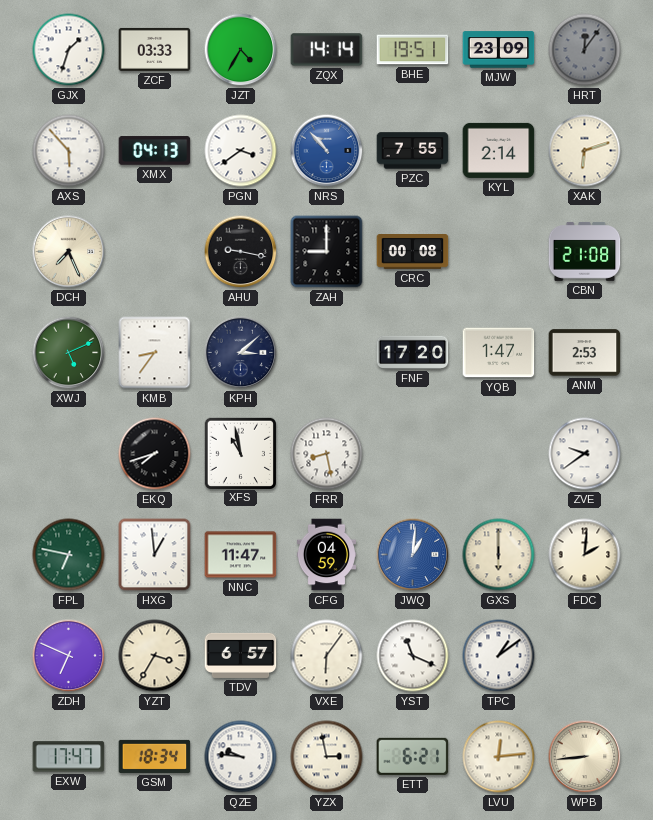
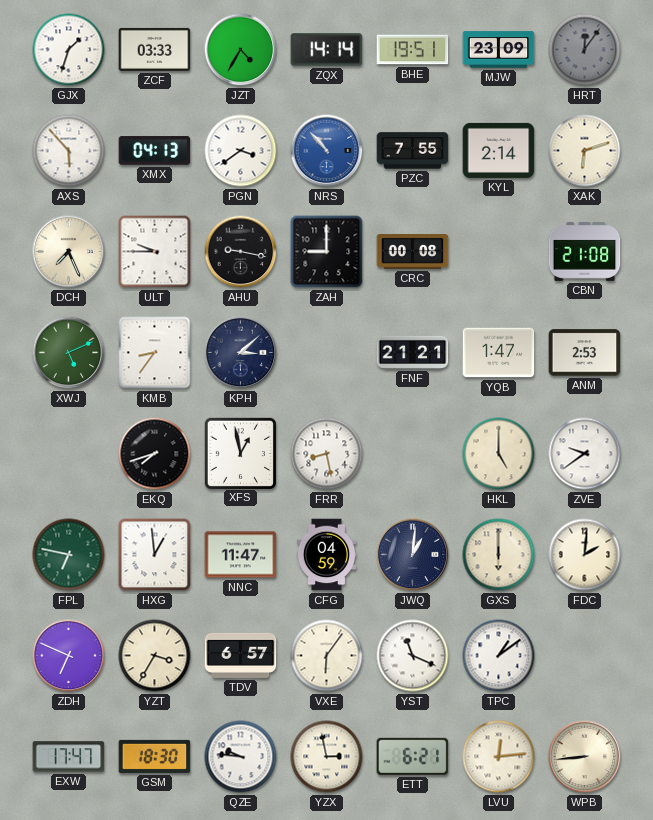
ULT: none -> 9:45 (155, 252)
FNF: 17:20 -> 21:21 (413, 352)
XFS: 10:58 -> 12:58 (240, 453)
HKL: none -> 5:00 (499, 454)
JWQ dial: blue -> navy (413, 555)
GSM: 18:34 -> 18:30 (155, 756)
